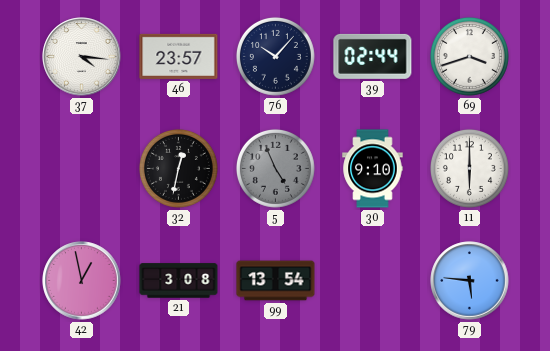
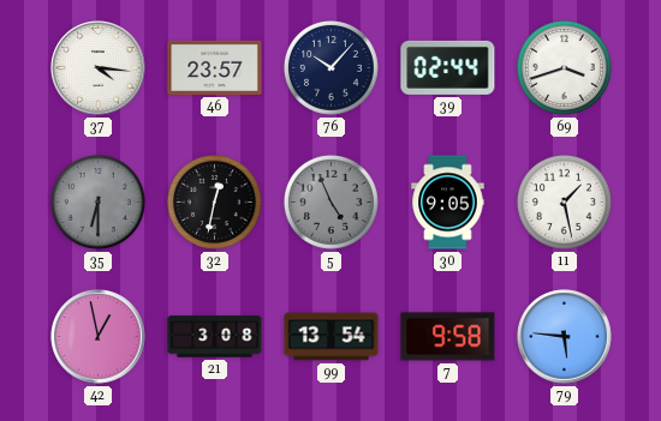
35: none -> 6:30 (97, 202)
30: 9:10 -> 9:05 (448, 203)
11: 6:00 -> 1:28 (564, 202)
7: none -> 9:58 (448, 337)
